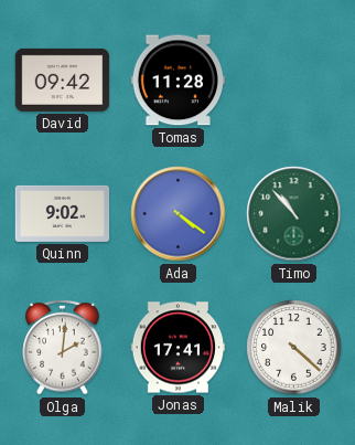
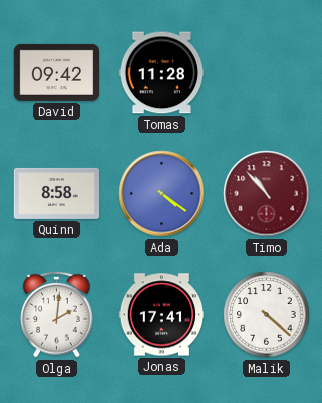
Quinn: 9:02 -> 8:58 (57, 193)
Timo dial: green -> burgundy (267, 194)
